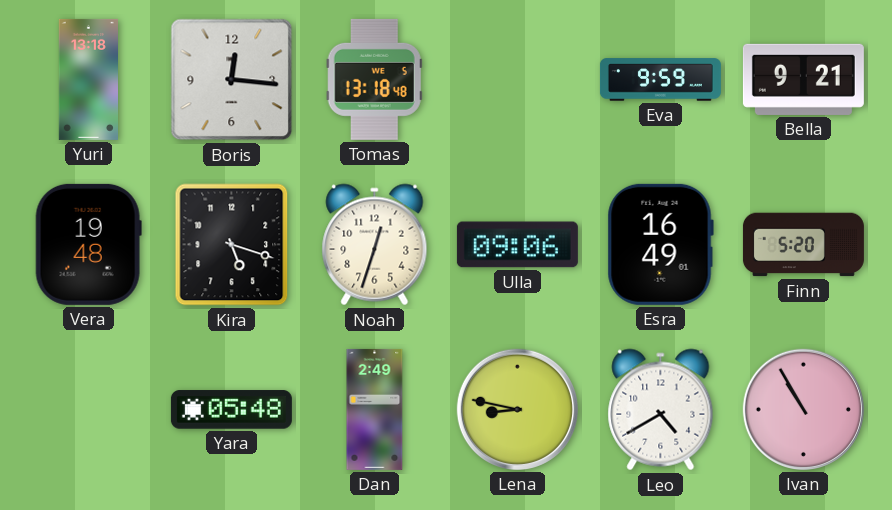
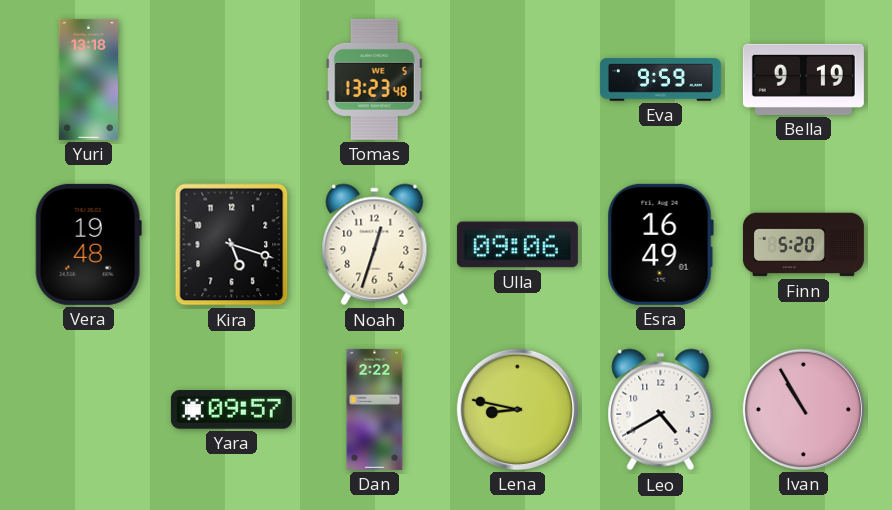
Boris: 12:16 -> none (232, 80)
Tomas: 13:18 -> 13:23 (374, 79)
Bella: 9:21 -> 9:19 (803, 79)
Yara: 05:48 -> 09:57 (231, 410)
Dan: 2:49 -> 2:22 (375, 409)
